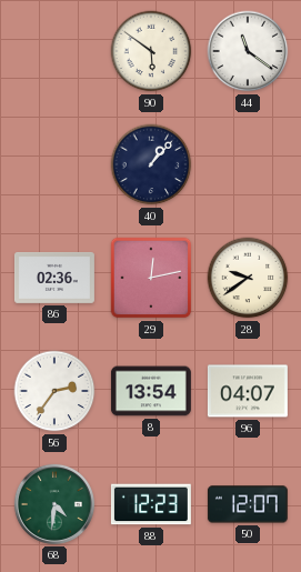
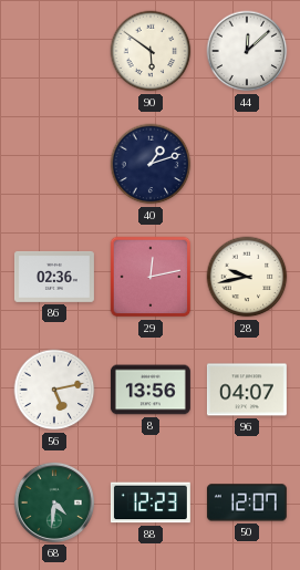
44: 11:21 -> 12:08 (247, 51)
40: 1:07 -> 1:12 (151, 164)
28: 9:39 -> 9:43 (247, 277)
56: 2:36 -> 5:13 (54, 390)
8: 13:54 -> 13:56 (151, 390)
